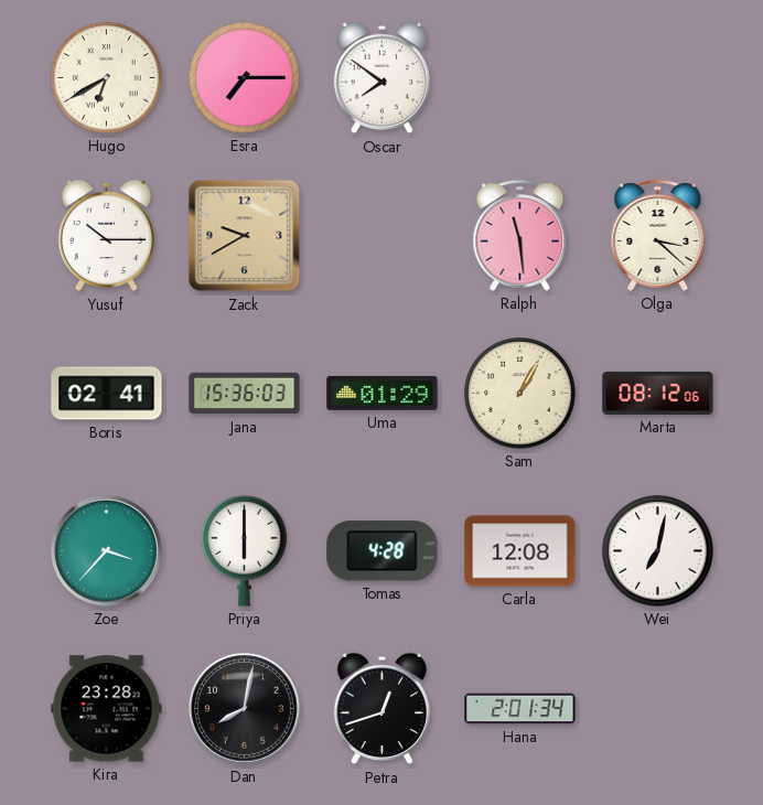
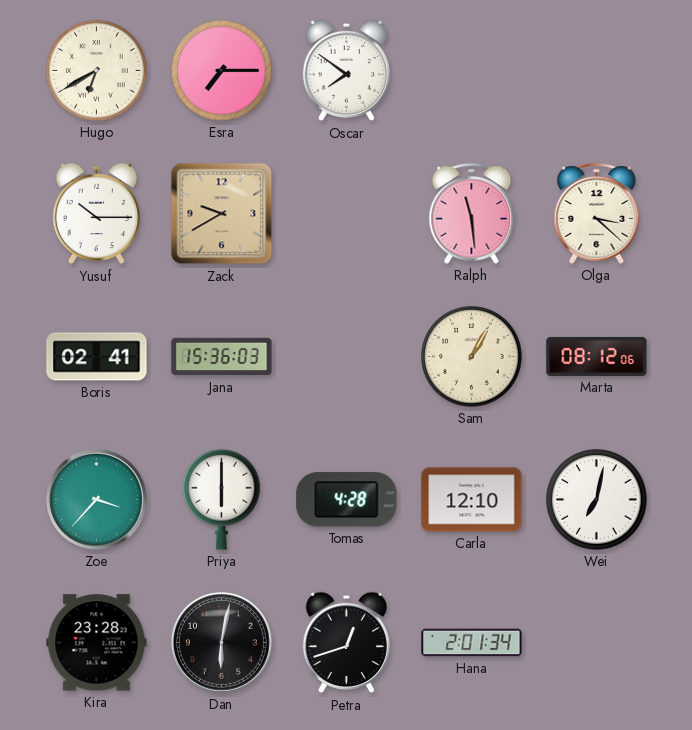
Uma: 01:29 -> none (383, 394)
Carla: 12:08 -> 12:10 (472, 500)
Dan: 8:02 -> 6:02 (221, 642)
